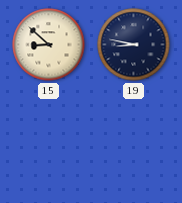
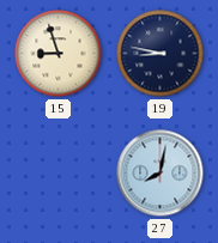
15: 8:52 -> 8:57 (59, 54)
27: none -> 8:02 (161, 174)
